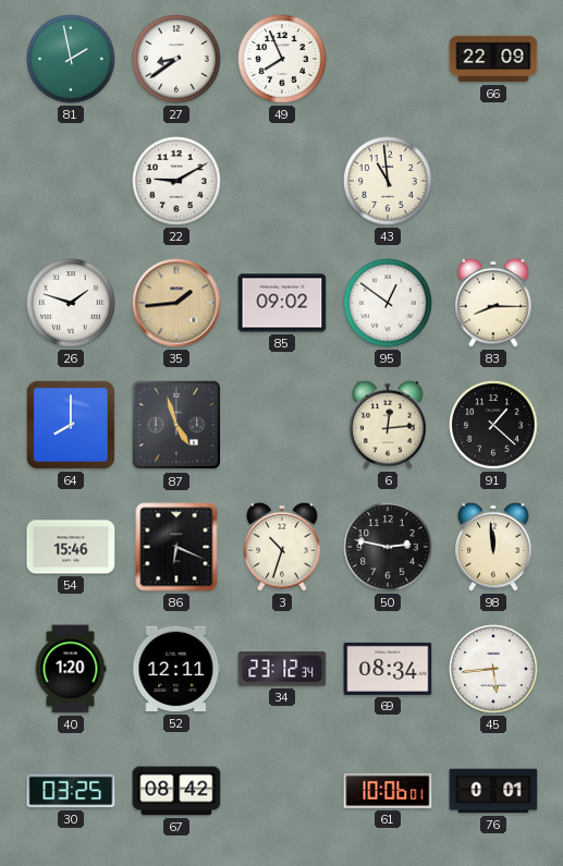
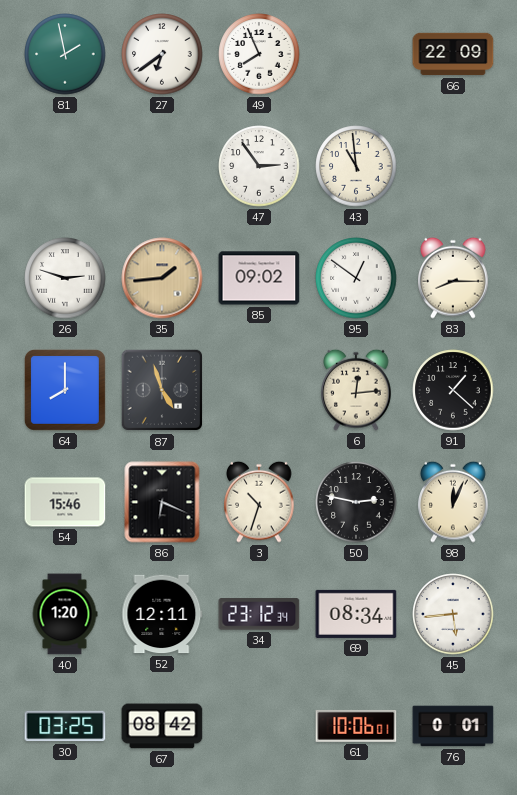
27: 8:39 -> 6:39 (162, 54)
22: 9:10 -> none (176, 181)
47: none -> 2:54 (259, 166)
26: 1:48 -> 2:48 (65, 278)
98: 11:59 -> 12:04 (453, 502)
